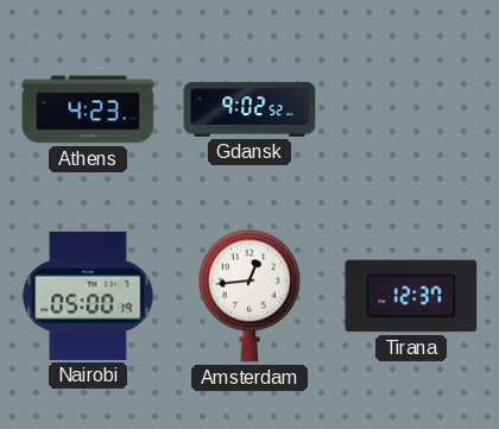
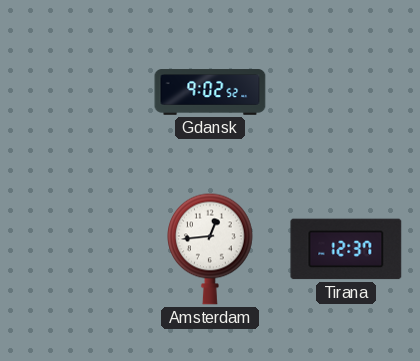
Athens: 4:23 -> none (88, 109)
Nairobi: 05:00 -> none (88, 296)
